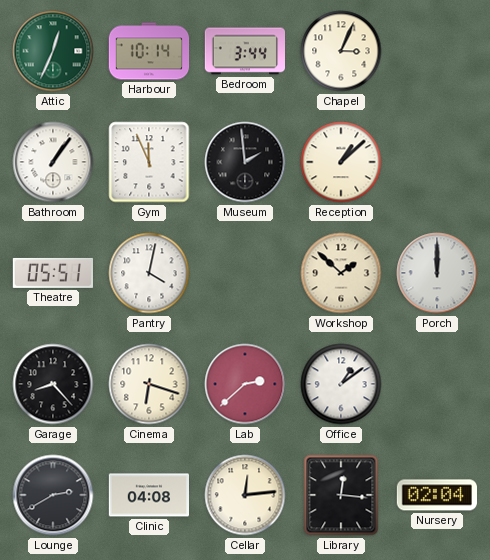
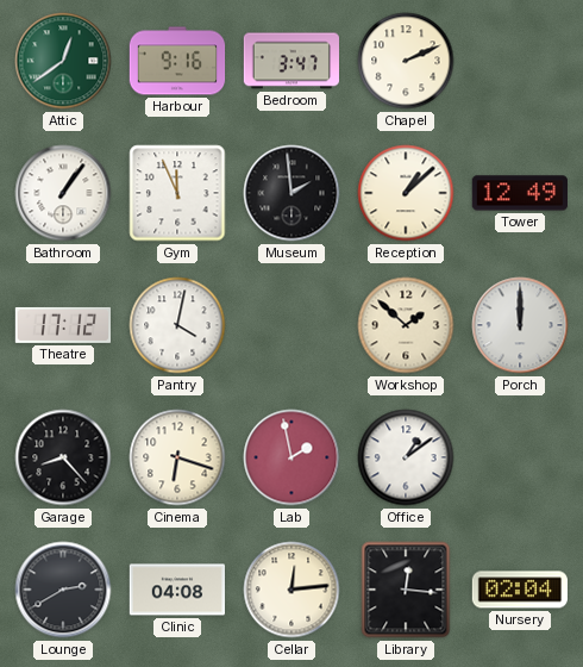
Attic: 12:34 -> 12:39 (63, 61)
Harbour: 10:14 -> 9:16 (177, 61)
Bedroom: 3:44 -> 3:47 (290, 61)
Chapel: 3:04 -> 2:11 (406, 61)
Tower: none -> 12:49 (519, 193)
Theatre: 05:51 -> 17:12 (62, 325)
Lab: 2:38 -> 1:58 (291, 457)
